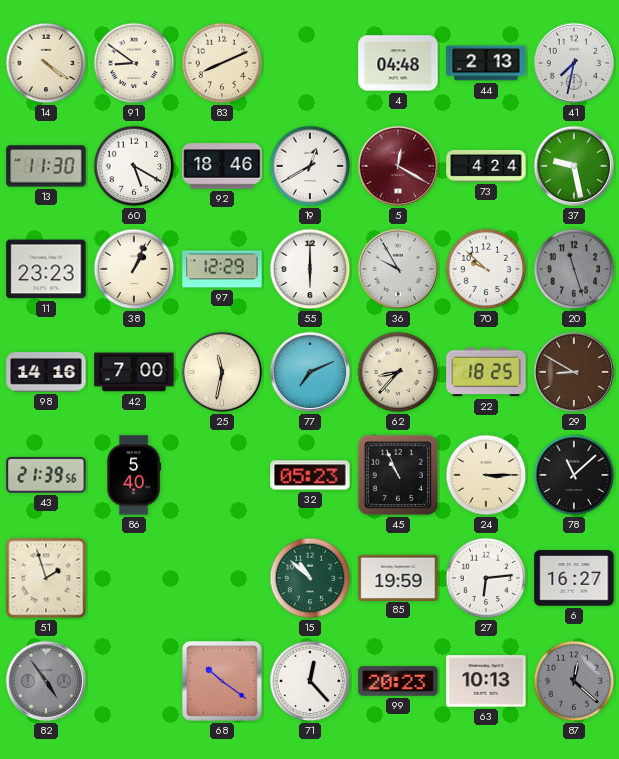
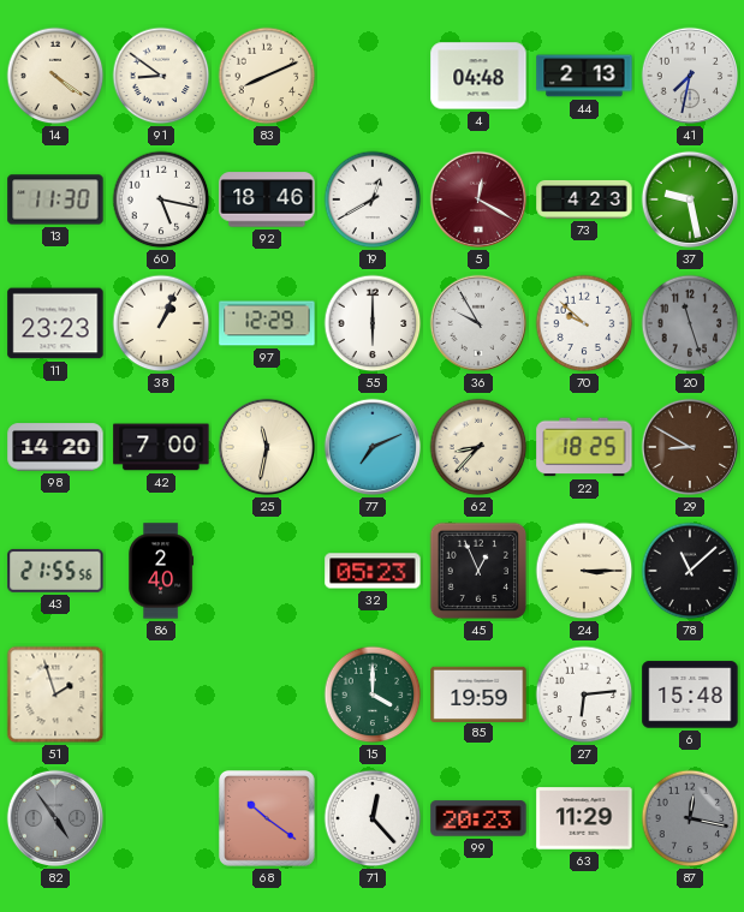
60: 5:20 -> 5:17 (161, 199)
73: 4:24 -> 4:23 (584, 199)
98: 14:16 -> 14:20 (55, 447)
43: 21:39 -> 21:55 (55, 571)
86: 5:40 -> 2:40 (161, 571)
45: 10:56 -> 12:56 (478, 571)
15: 10:52 -> 4:00 (373, 695)
6: 16:27 -> 15:48 (690, 695)
63: 10:13 -> 11:29 (584, 818)
87: 12:22 -> 12:17 (690, 818)
